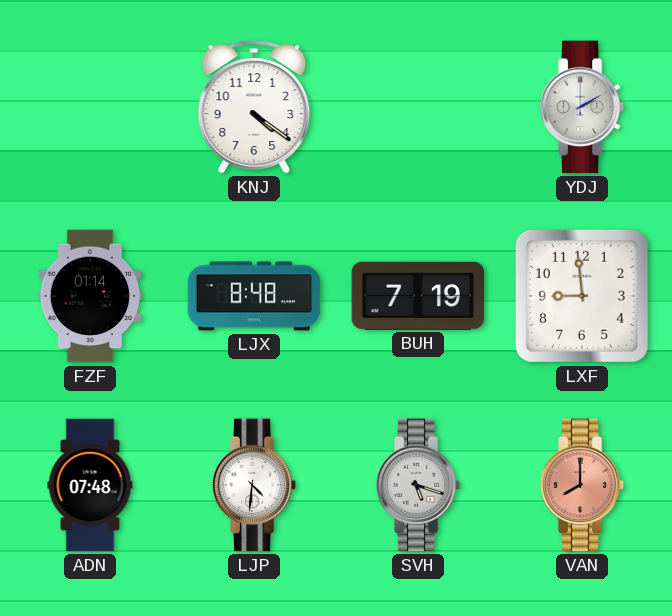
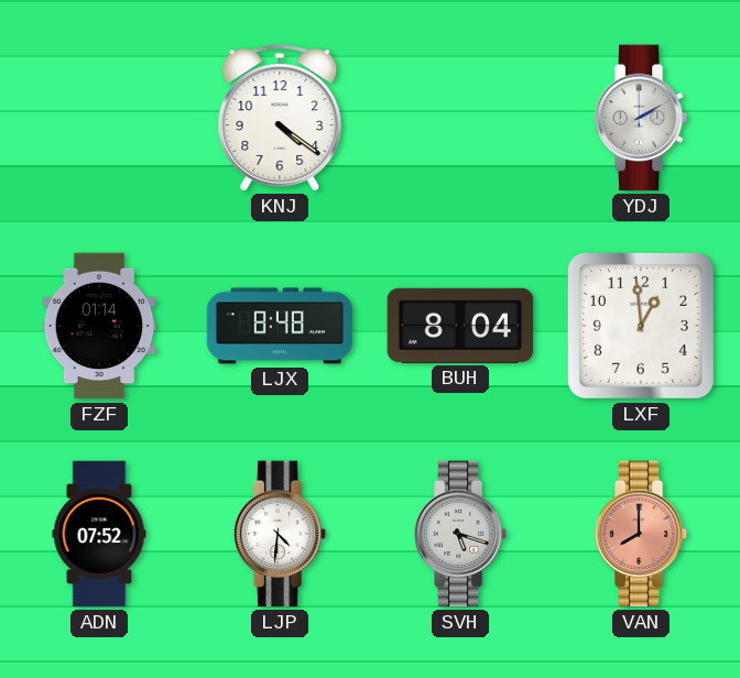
BUH: 7:19 -> 8:04 (460, 326)
LXF: 8:59 -> 12:59 (641, 326)
ADN: 07:48 -> 07:52 (99, 534)
